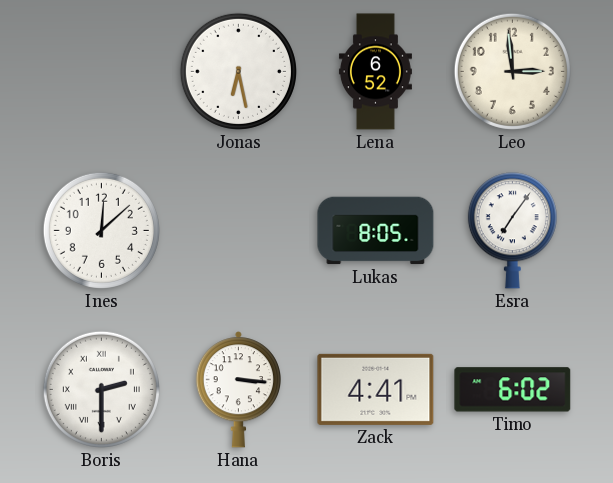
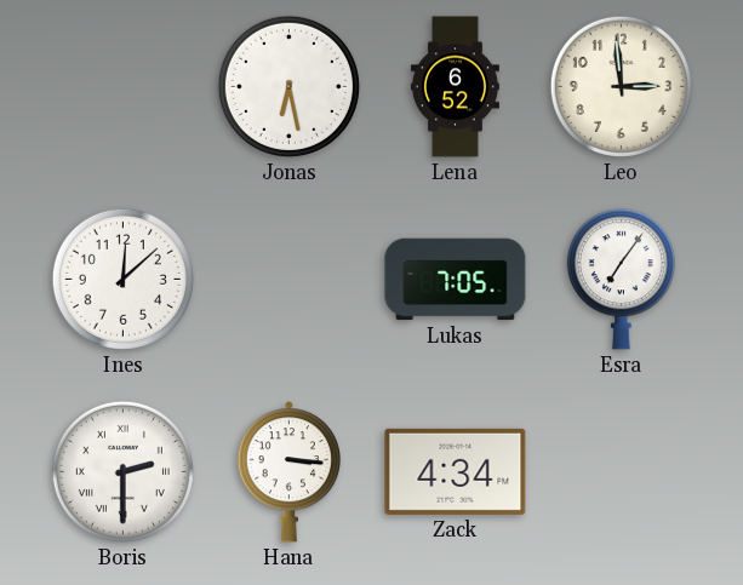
Lukas: 8:05 -> 7:05 (456, 280)
Zack: 4:41 -> 4:34 (456, 471)
Timo: 6:02 -> none (513, 390)
